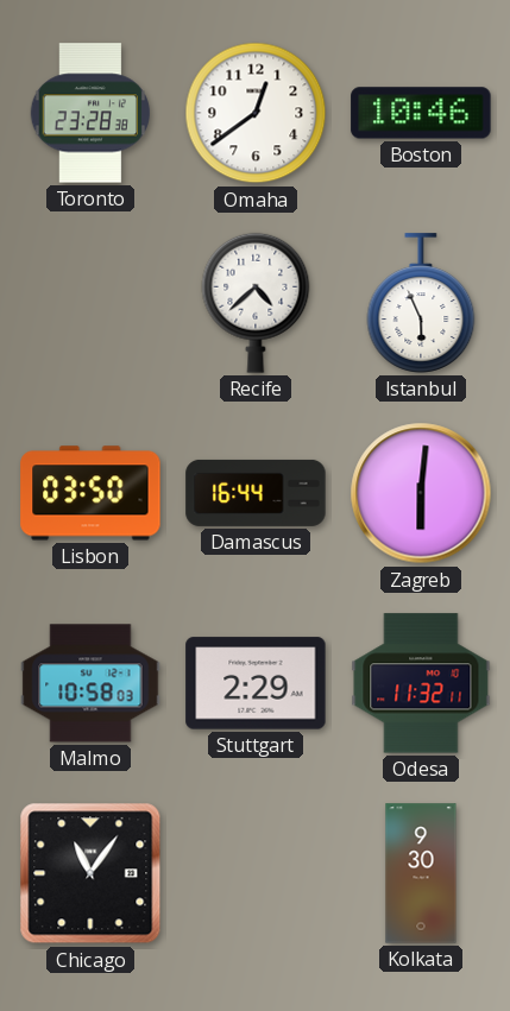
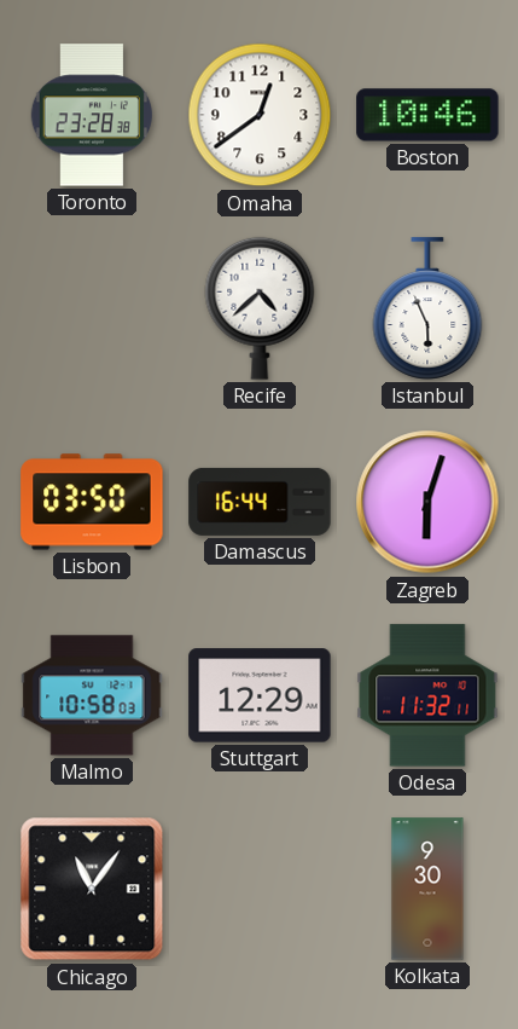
Zagreb: 6:01 -> 6:03 (427, 502)
Stuttgart: 2:29 -> 12:29 (260, 695)
